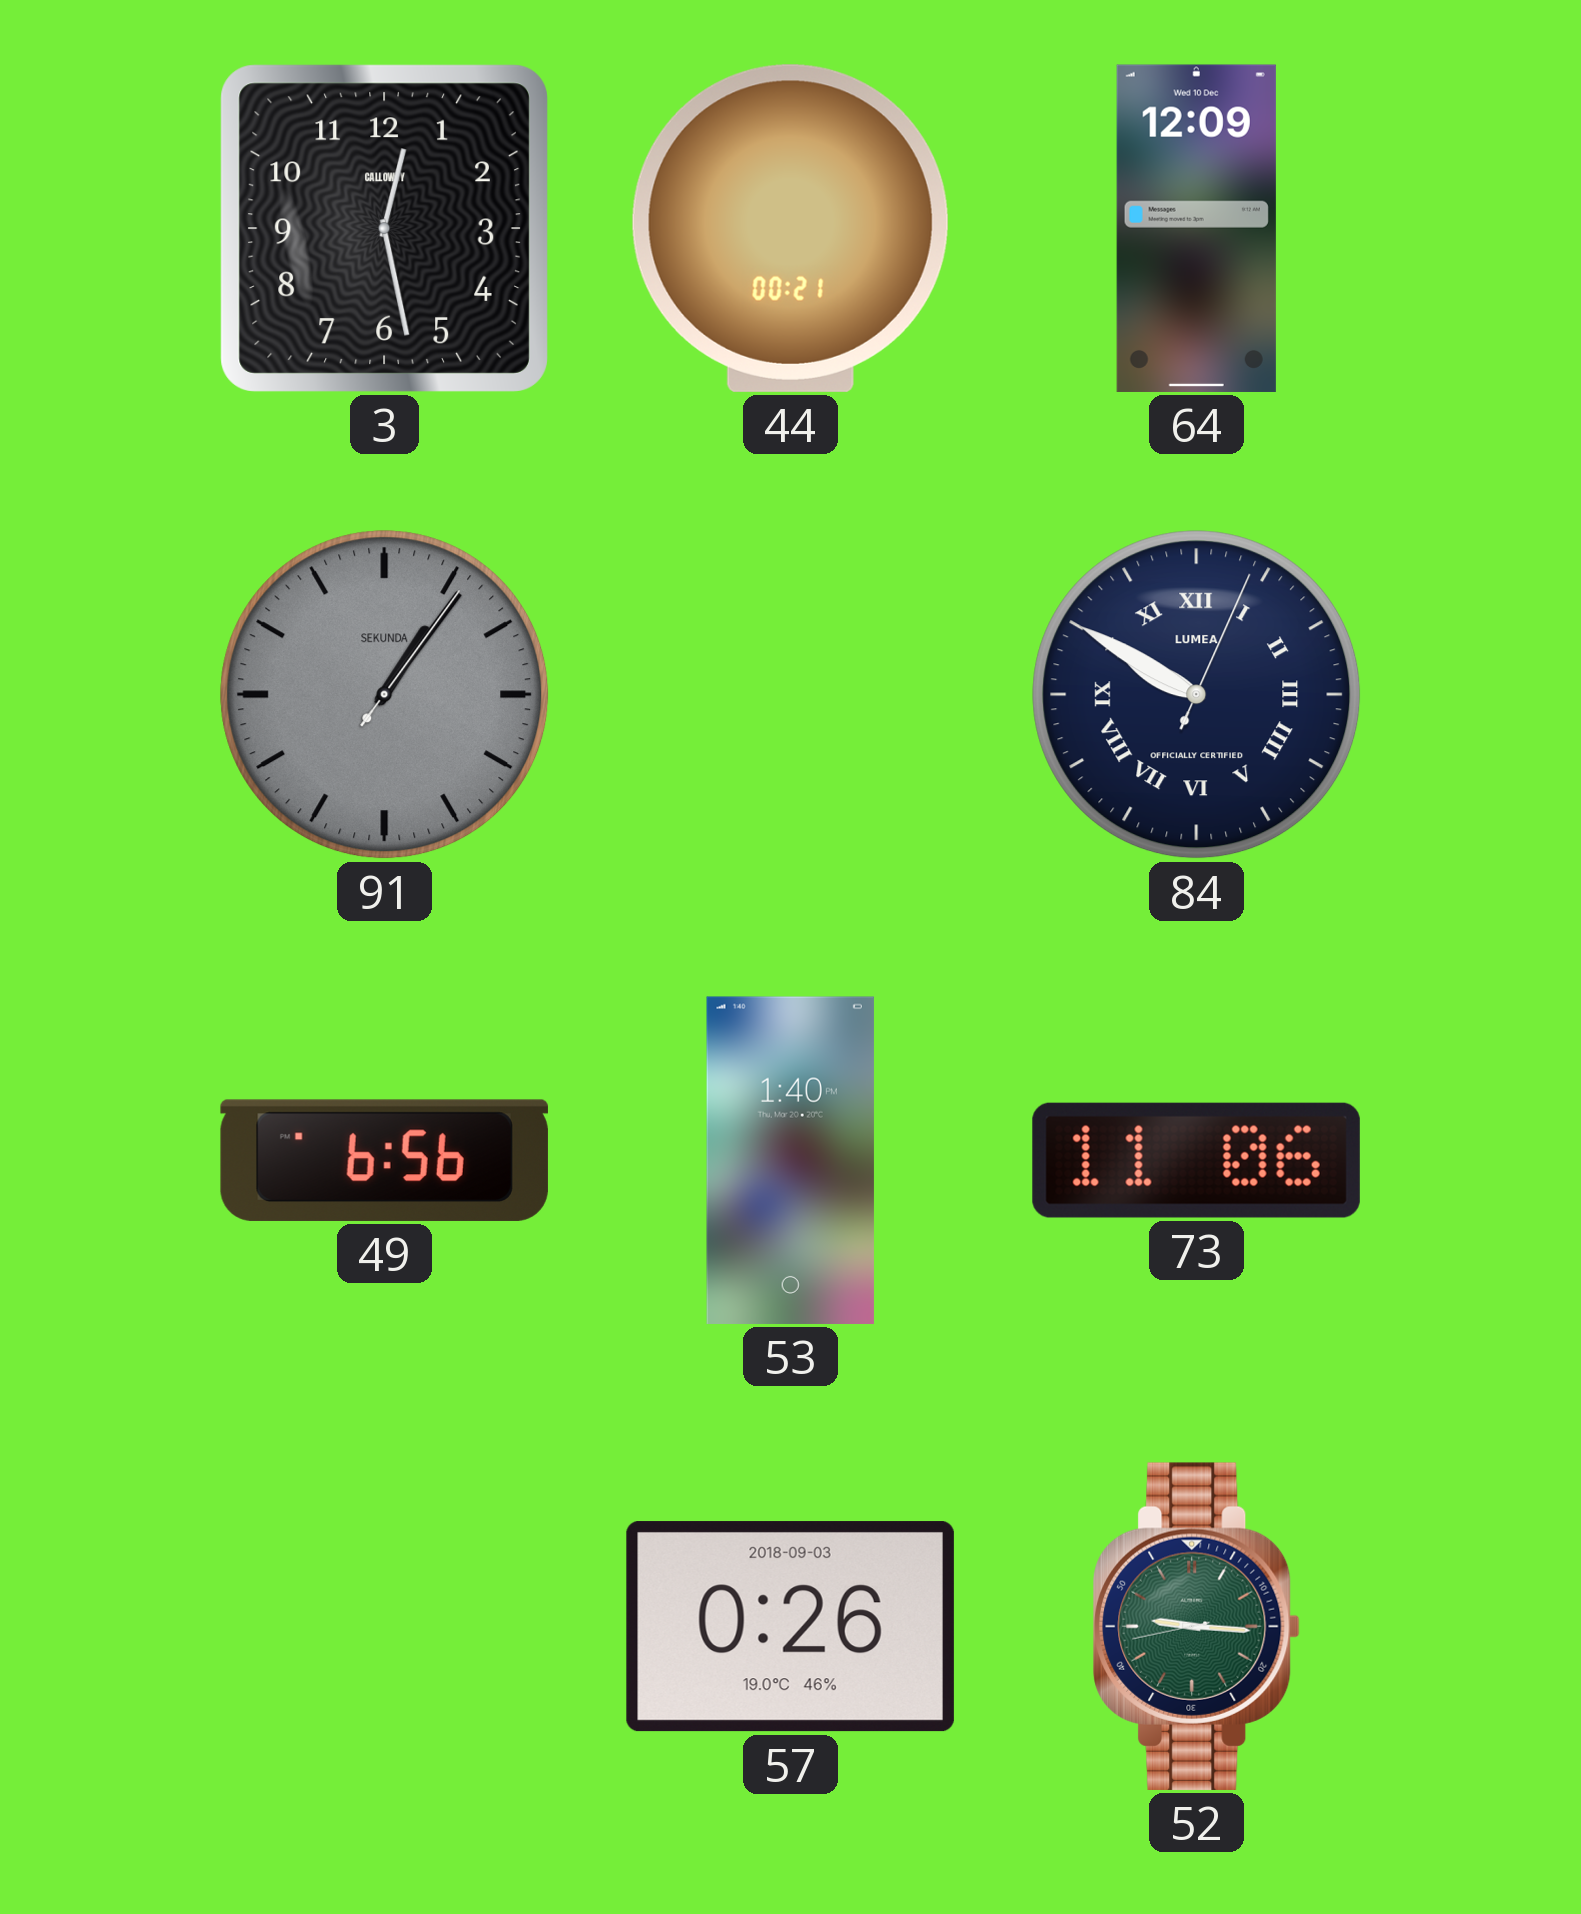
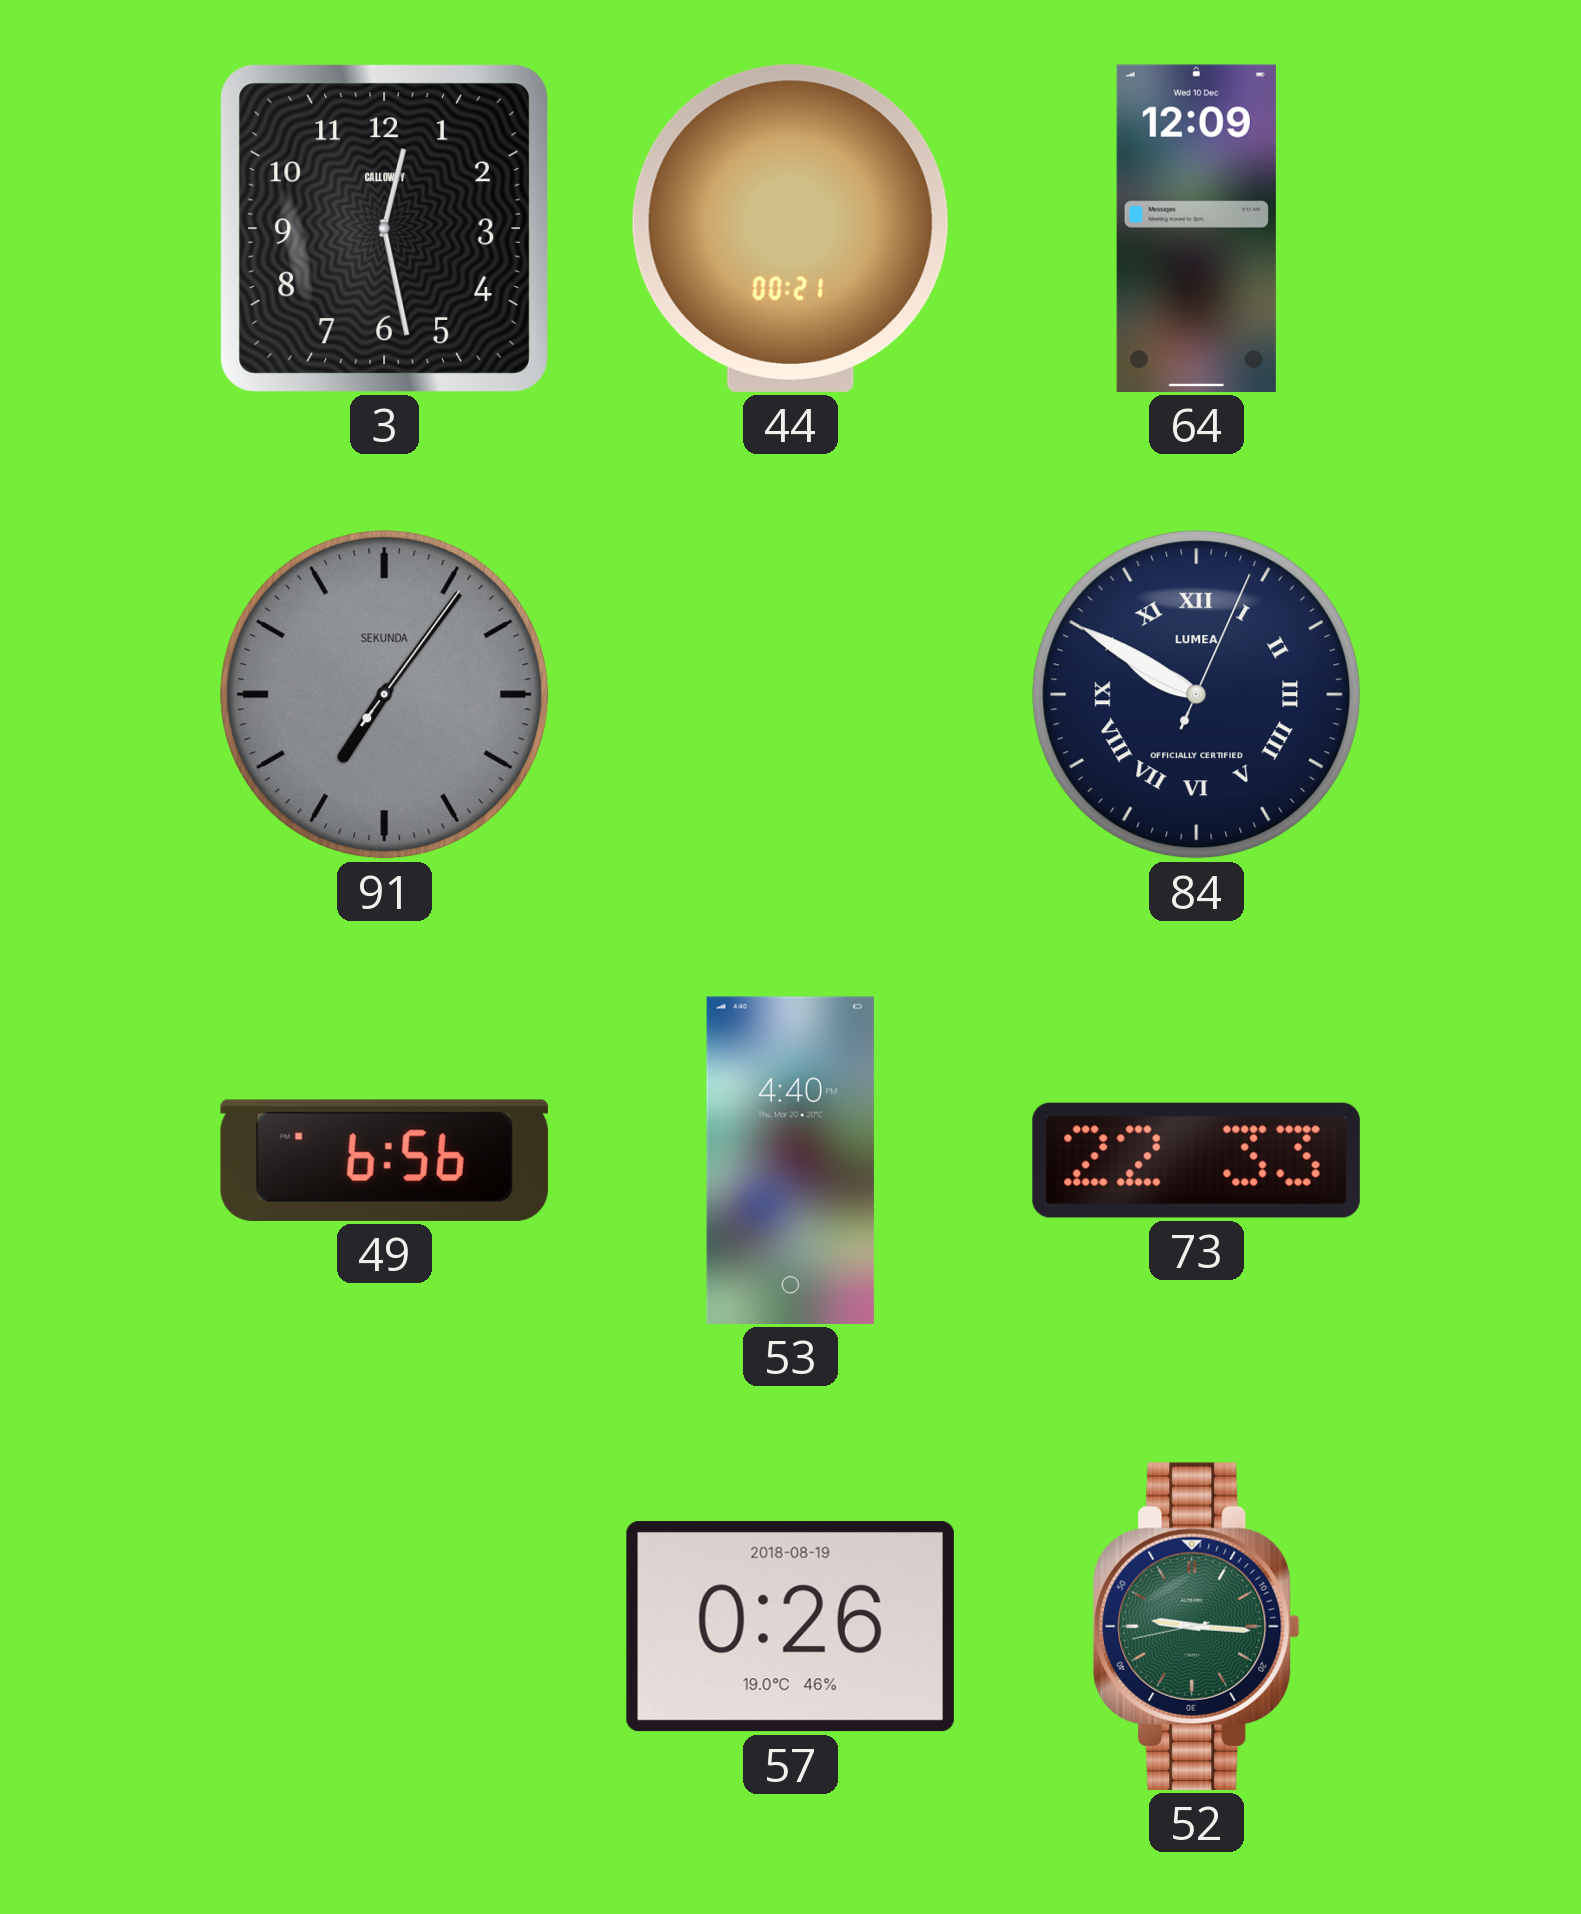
91: 1:06 -> 7:06 (385, 695)
53: 1:40 -> 4:40 (790, 1160)
73: 11:06 -> 22:33 (1196, 1160)
57 date: 2018-09-03 -> 2018-08-19 (790, 1627)
